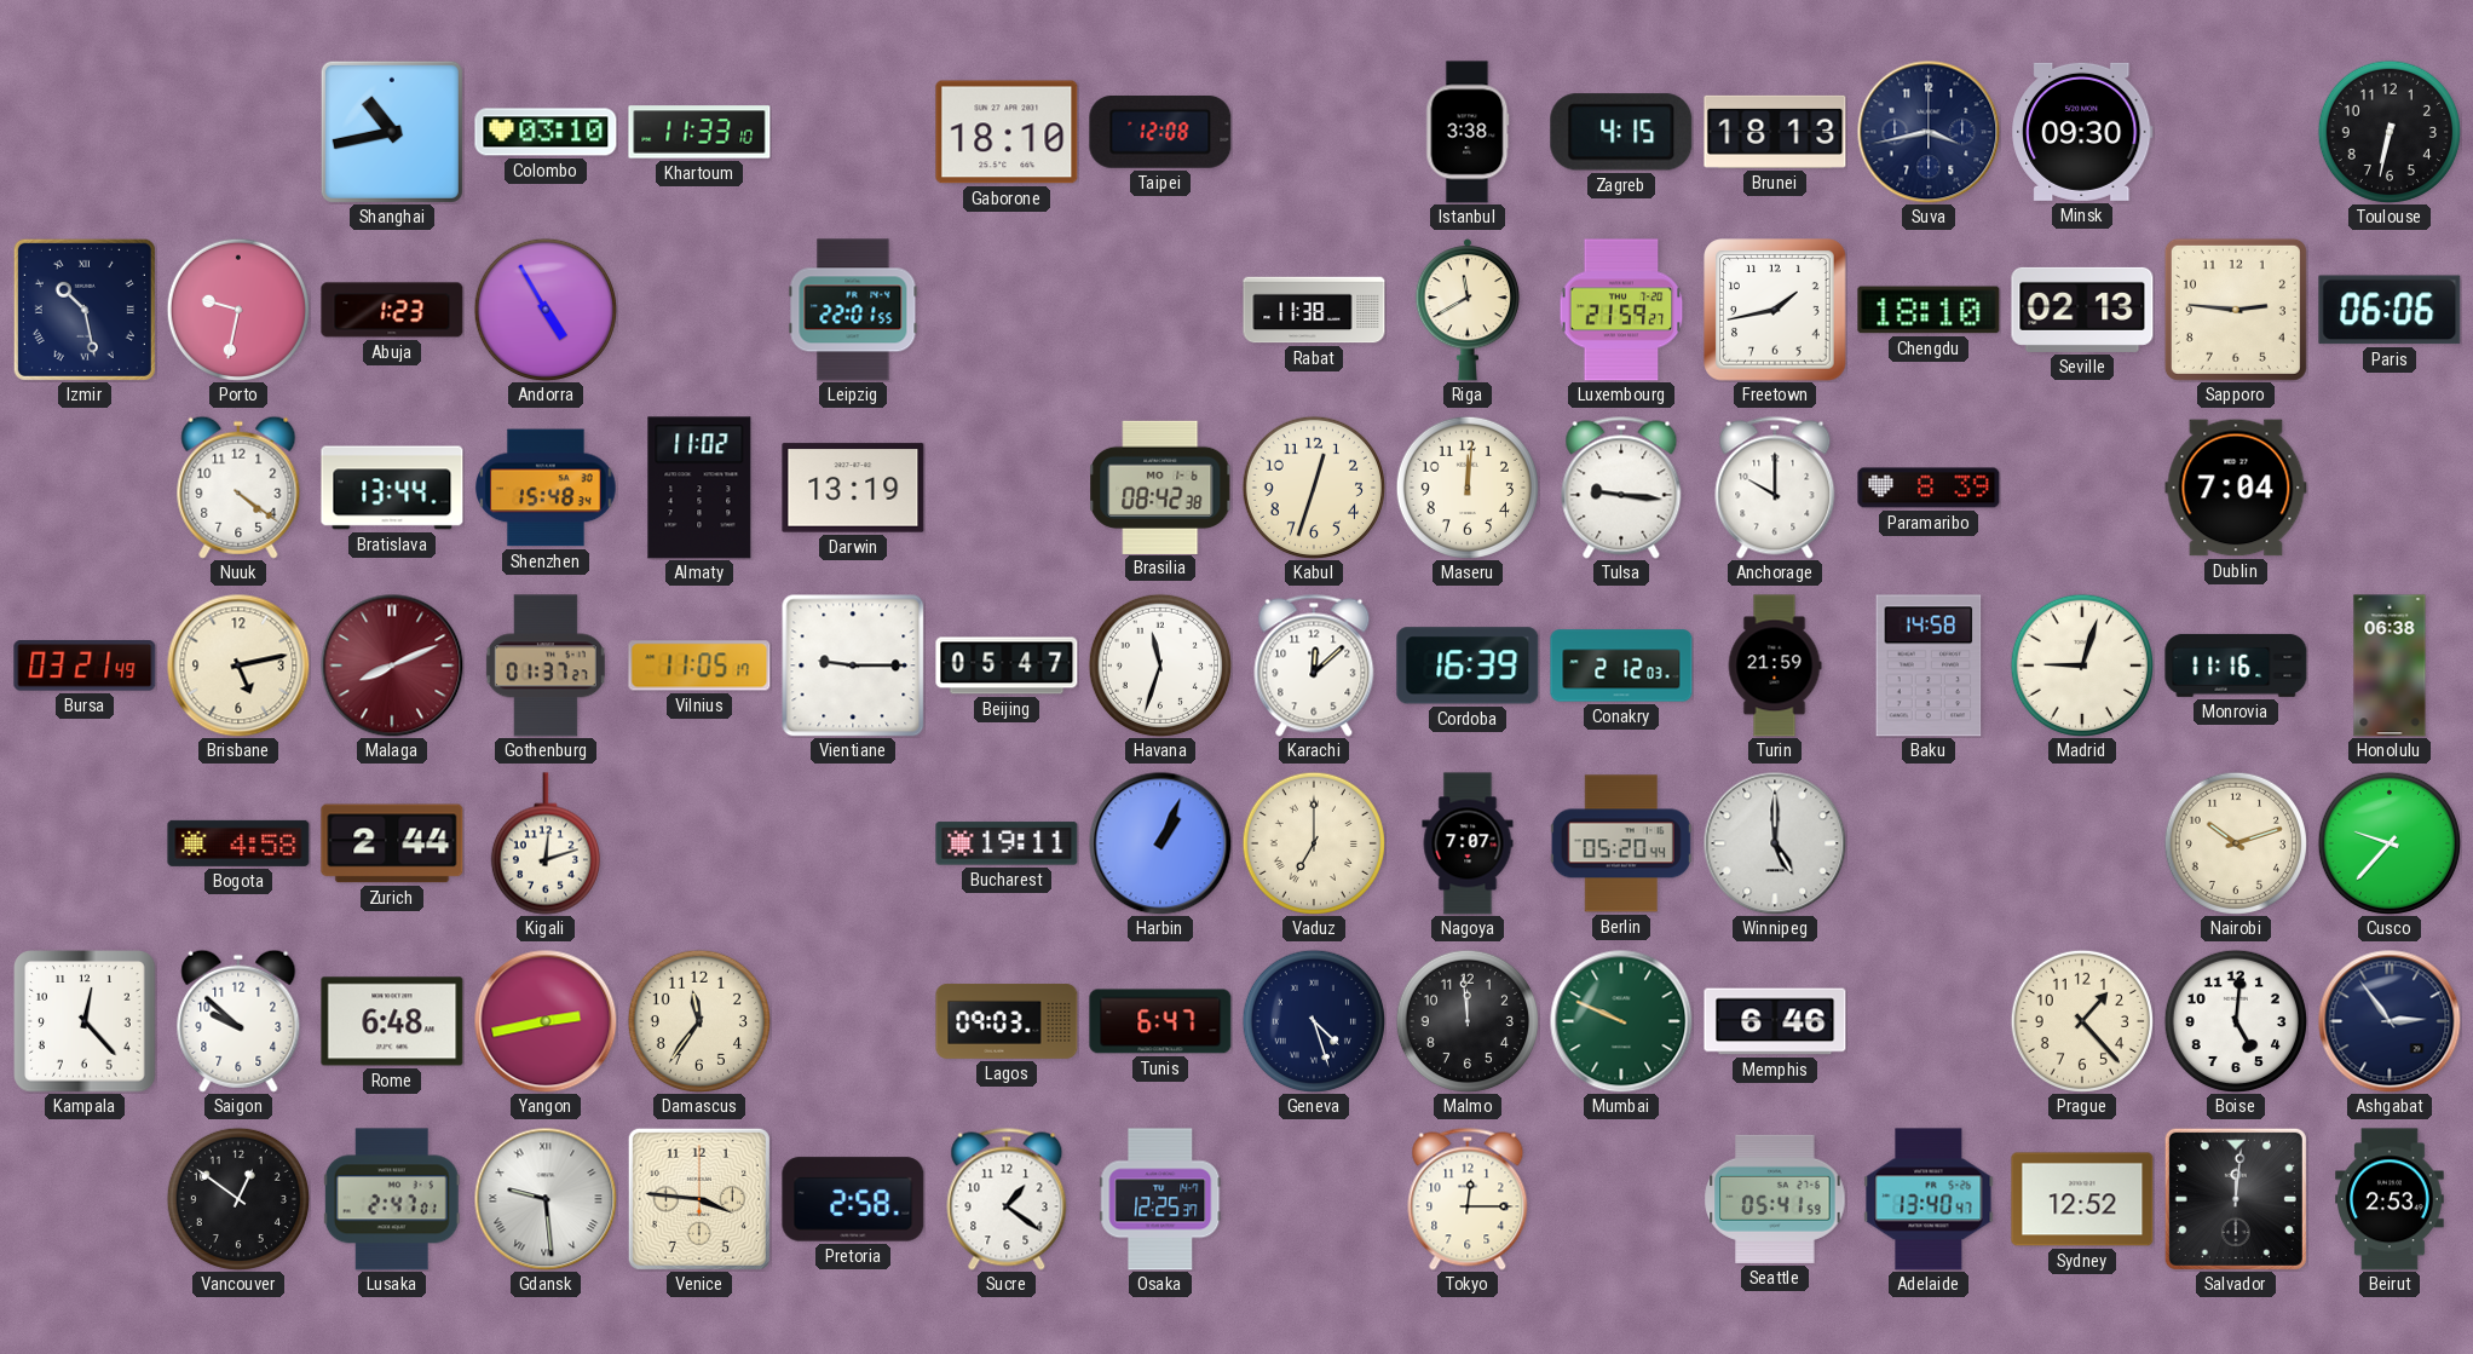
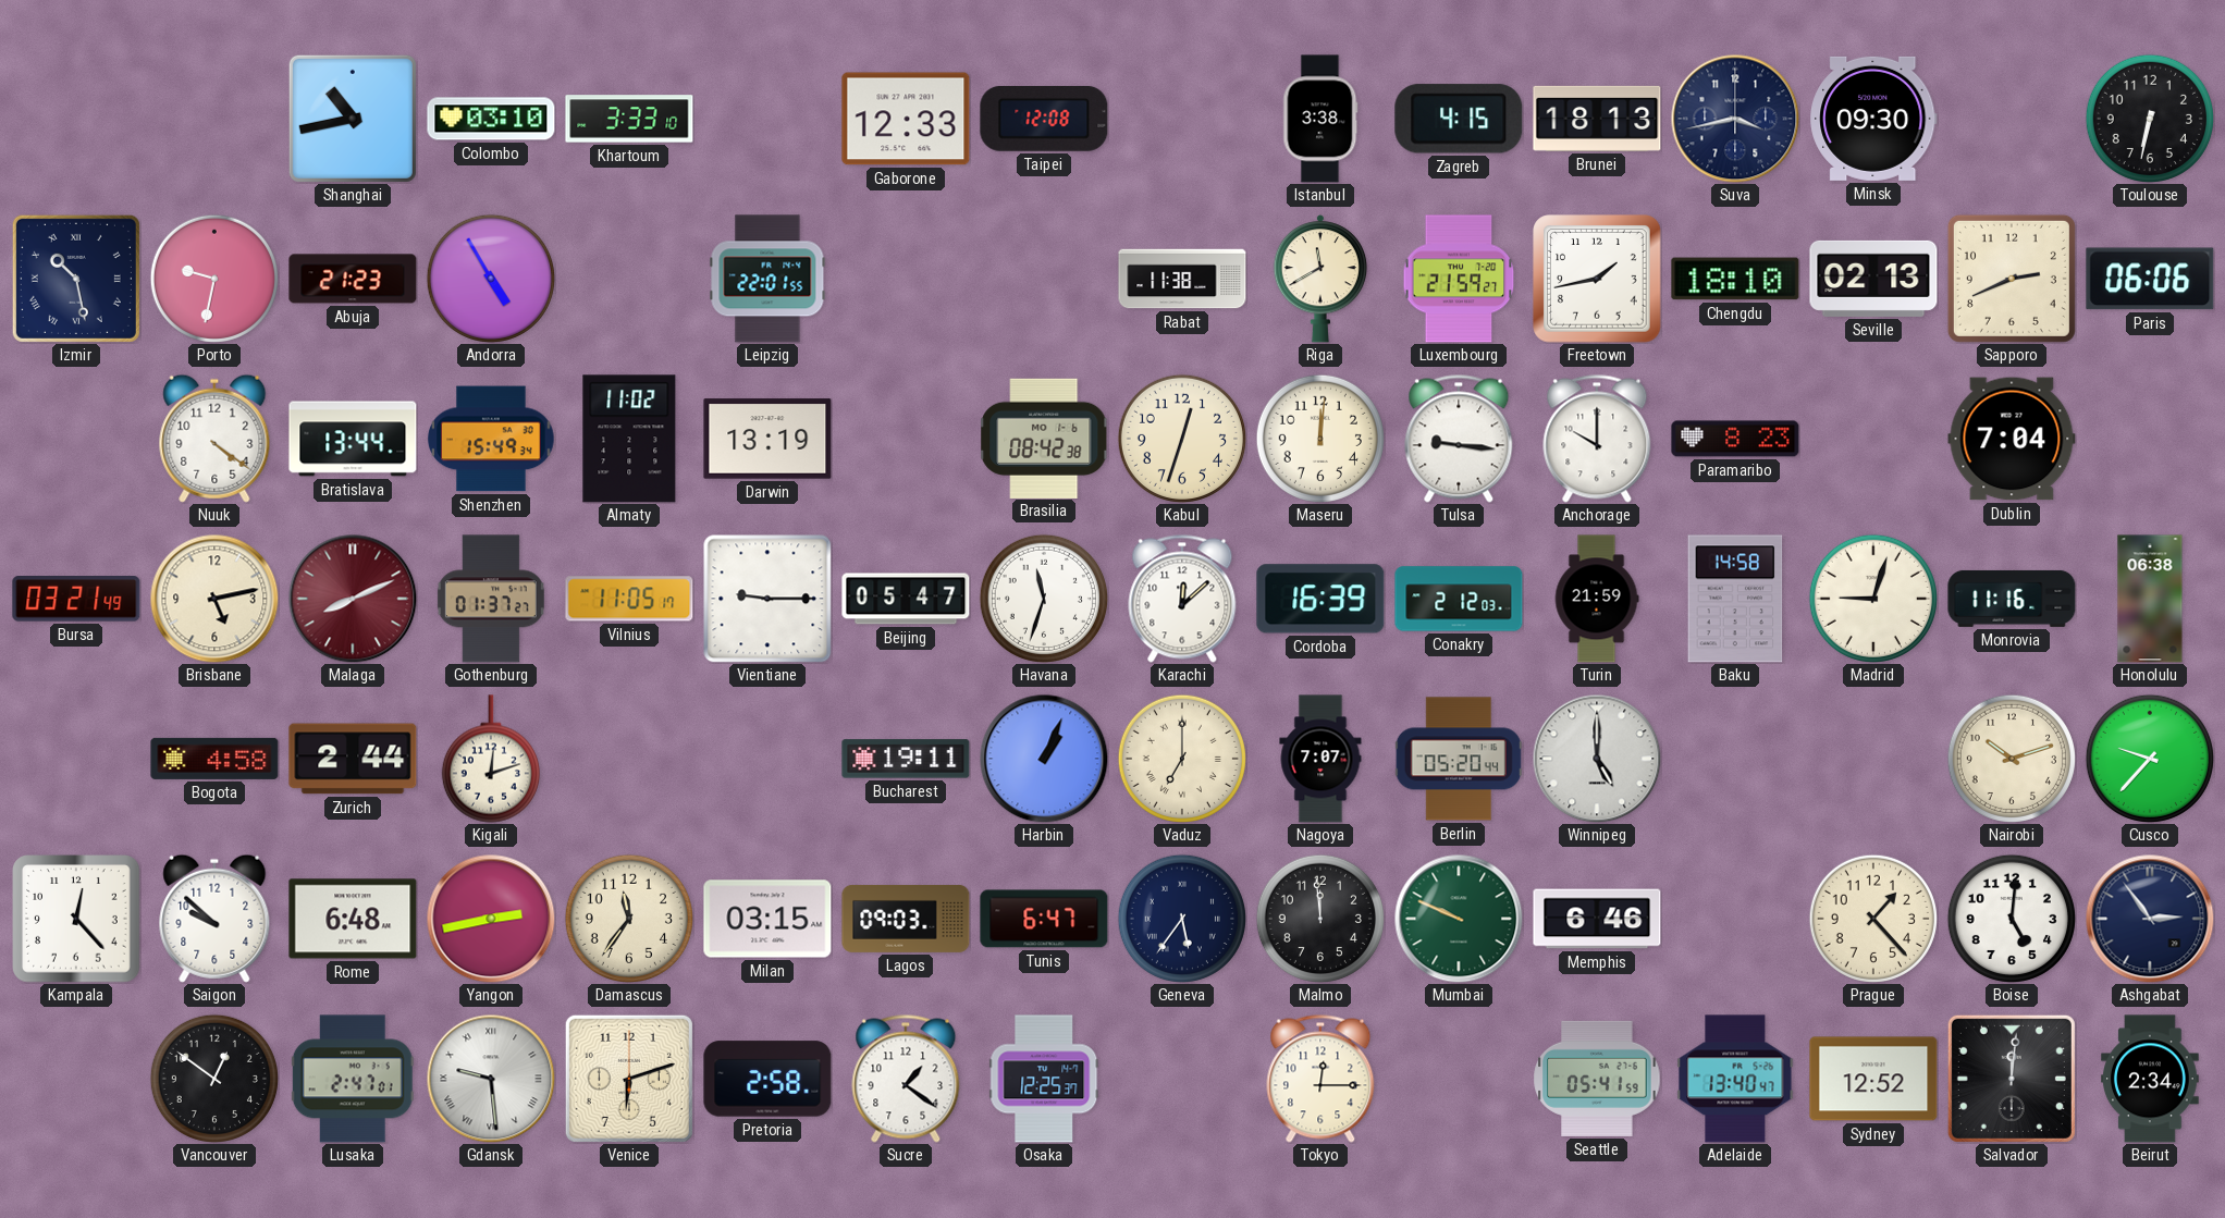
Khartoum: 11:33 -> 3:33 (629, 119)
Gaborone: 18:10 -> 12:33 (906, 119)
Abuja: 1:23 -> 21:23 (353, 279)
Sapporo: 2:46 -> 2:41 (2012, 279)
Shenzhen: 15:48 -> 15:49 (491, 439)
Paramaribo: 8:39 -> 8:23 (1735, 439)
Milan: none -> 03:15 (767, 919)
Geneva: 4:27 -> 5:36 (1181, 918)
Venice: 3:46 -> 6:12 (629, 1079)
Beirut: 2:53 -> 2:34 (2151, 1079)
